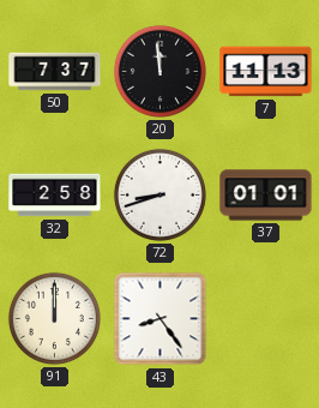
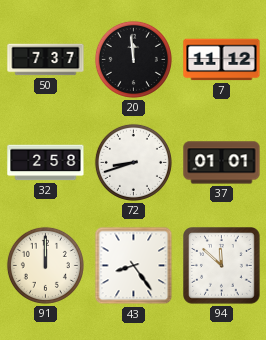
7: 11:13 -> 11:12 (222, 60)
94: none -> 11:52 (222, 266)
